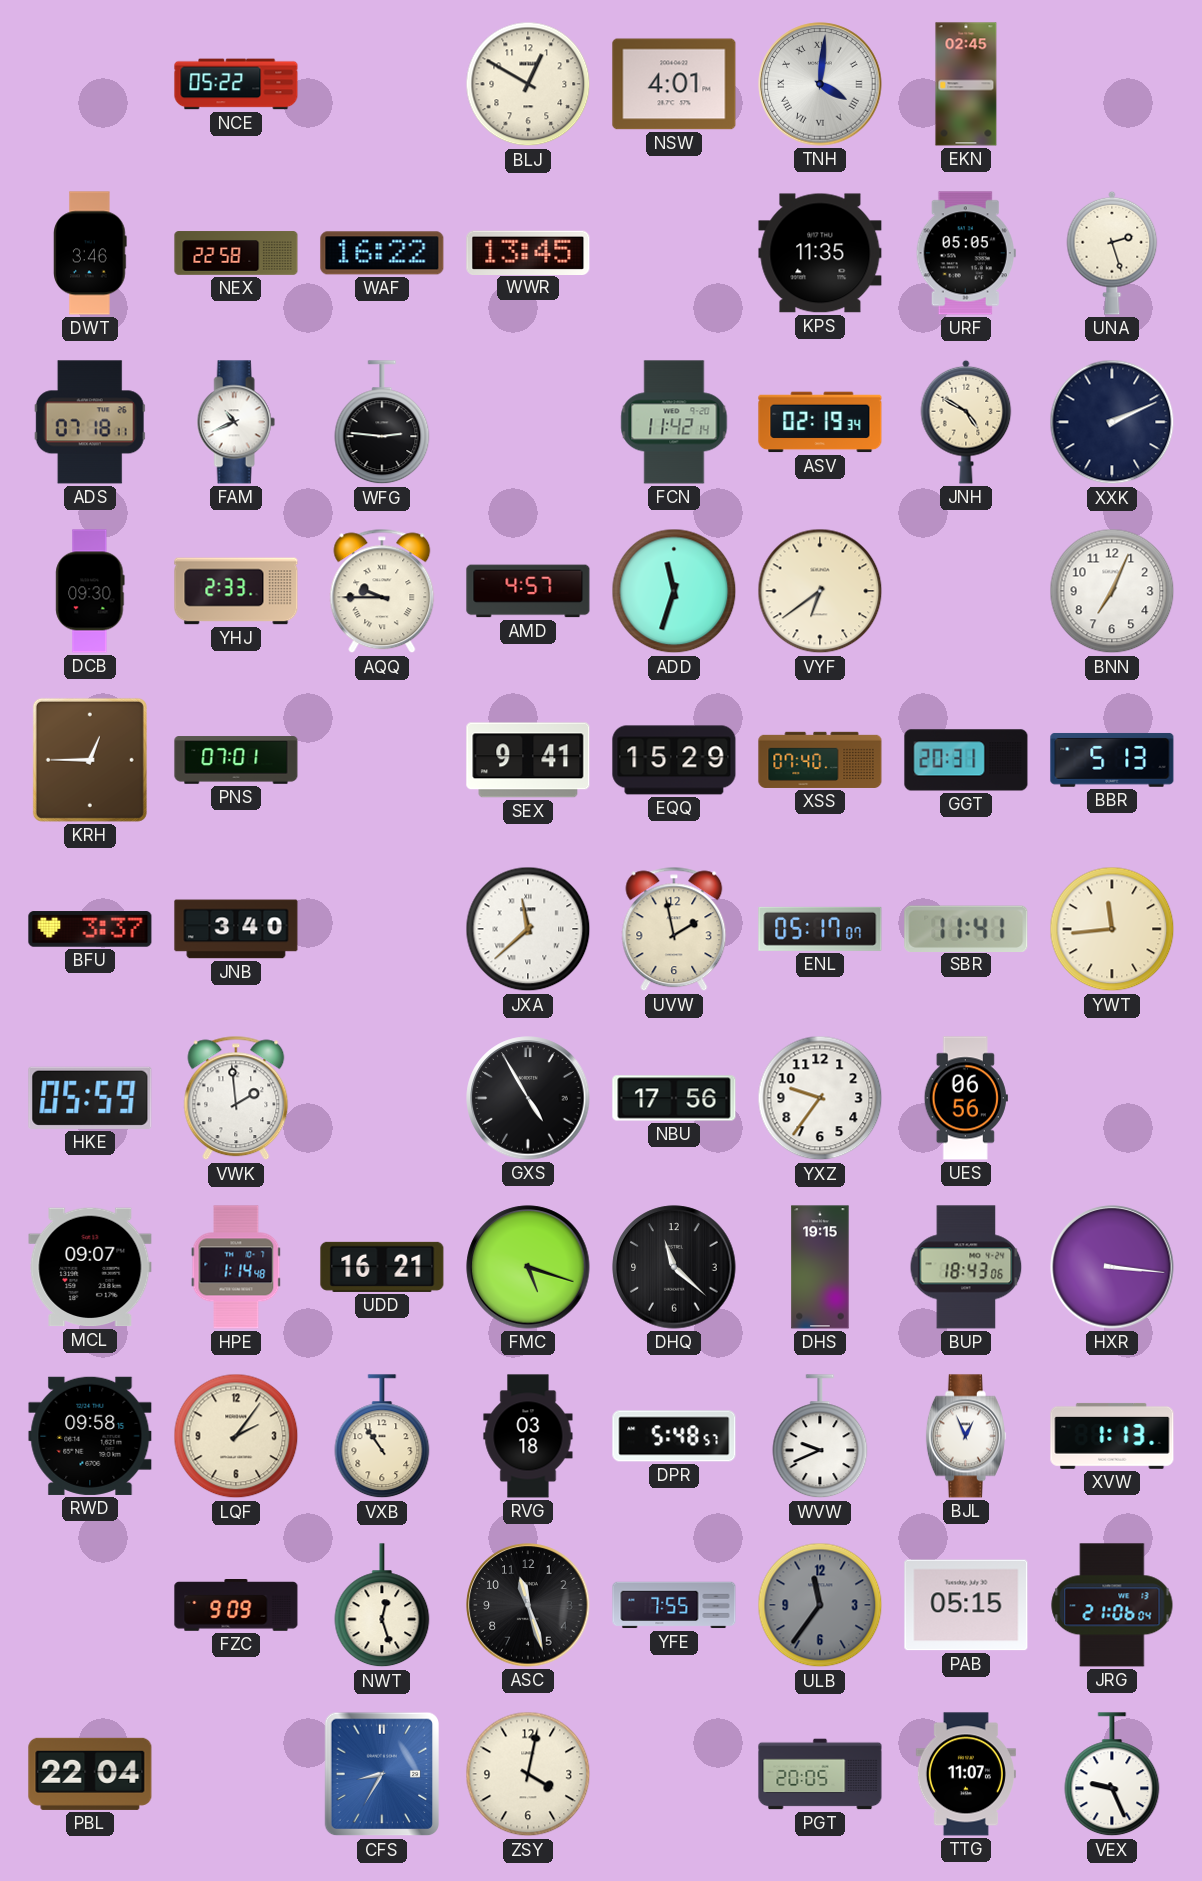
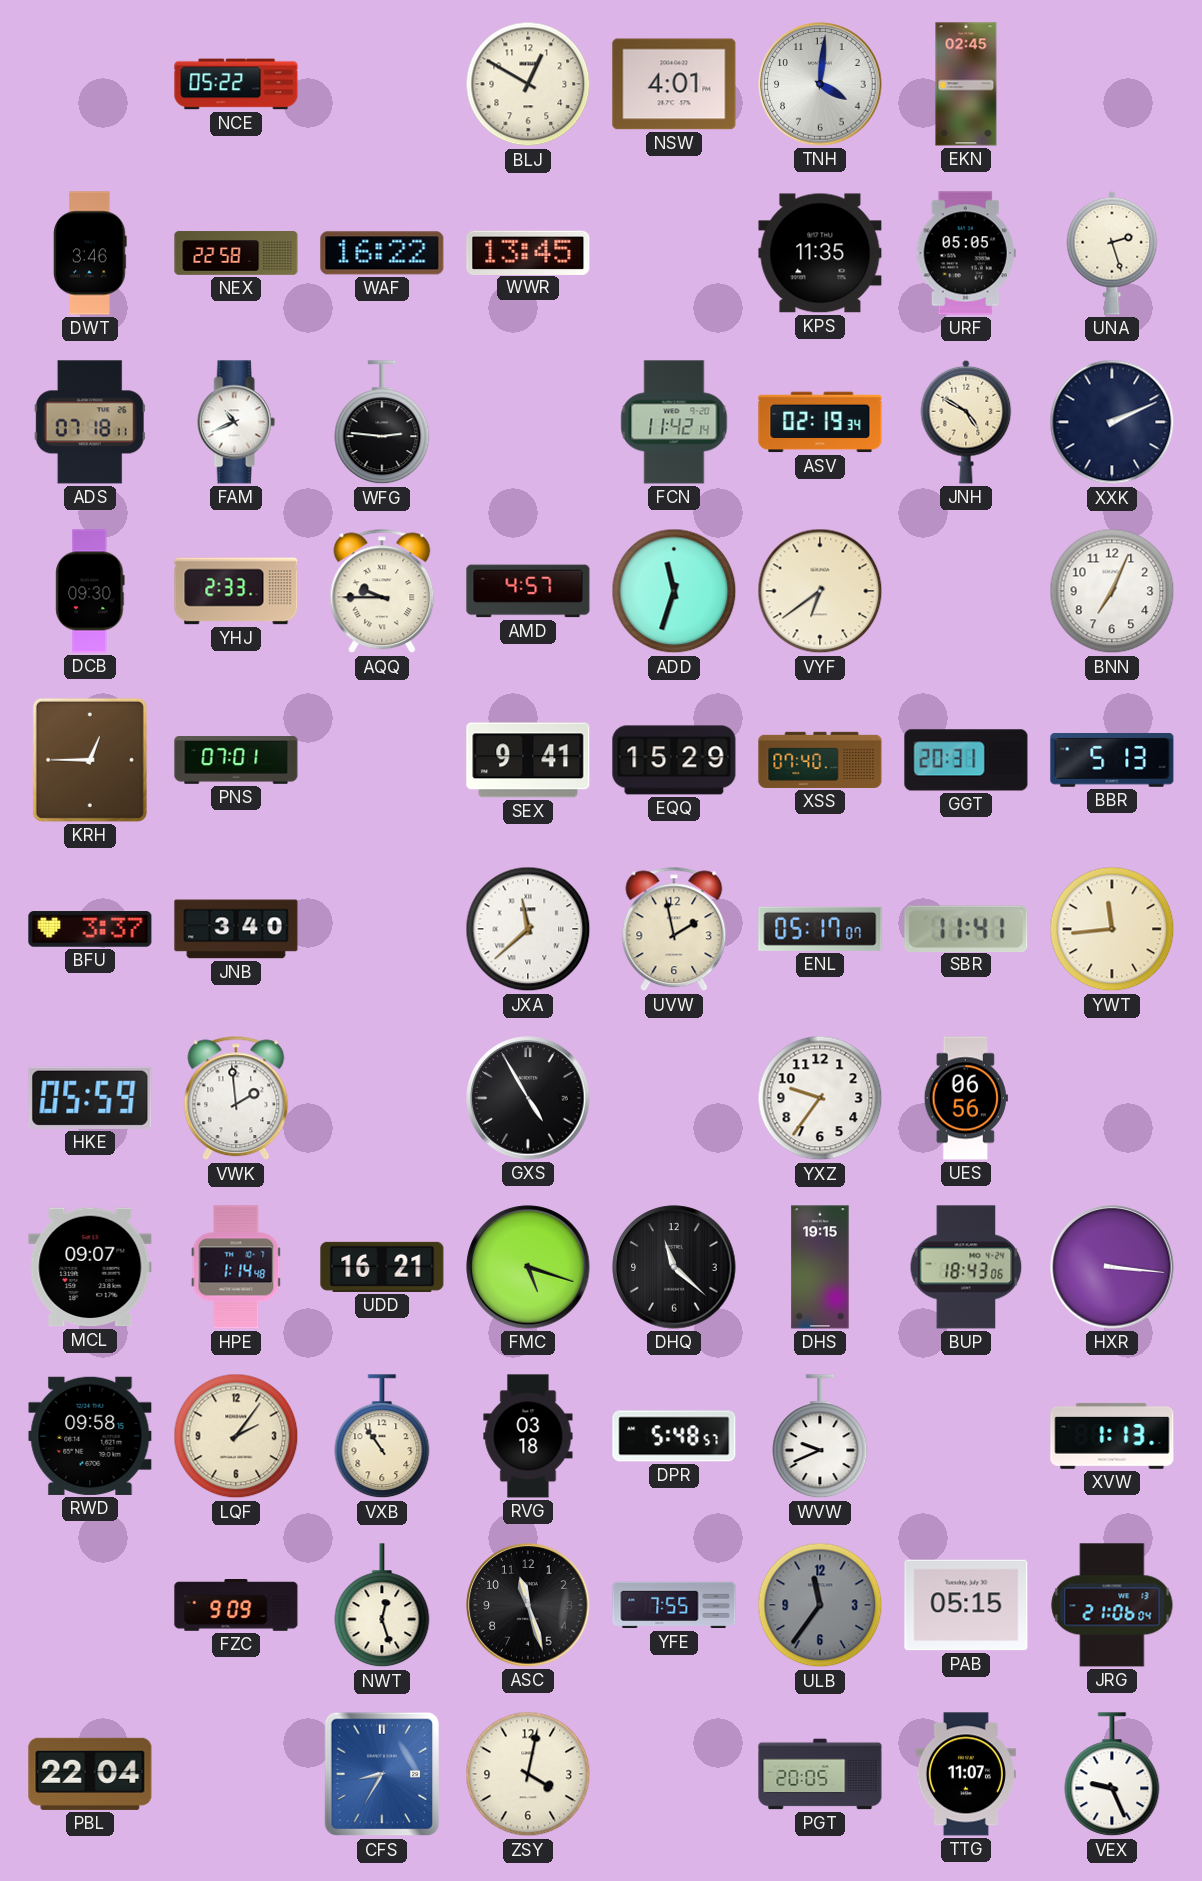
TNH numerals: Roman -> Arabic (820, 84)
NBU: 17:56 -> none (674, 1098)
BJL: 12:56 -> none (966, 1436)
